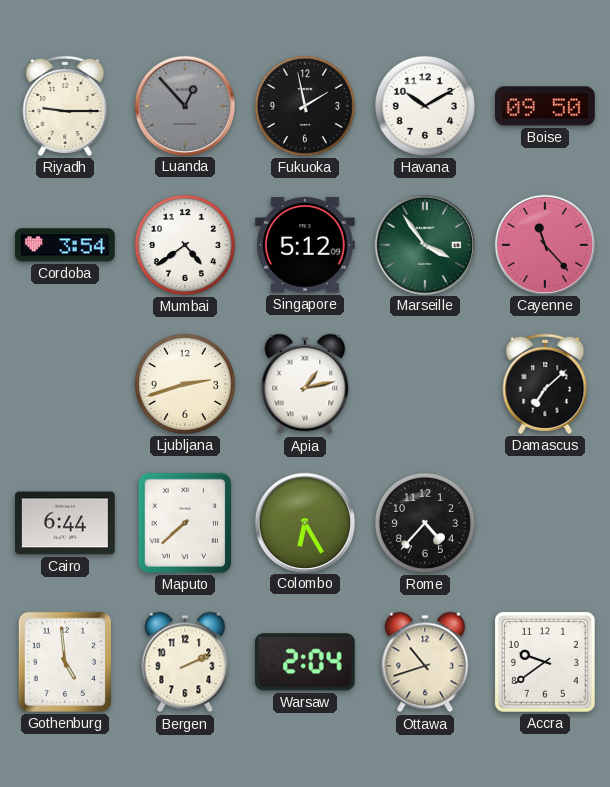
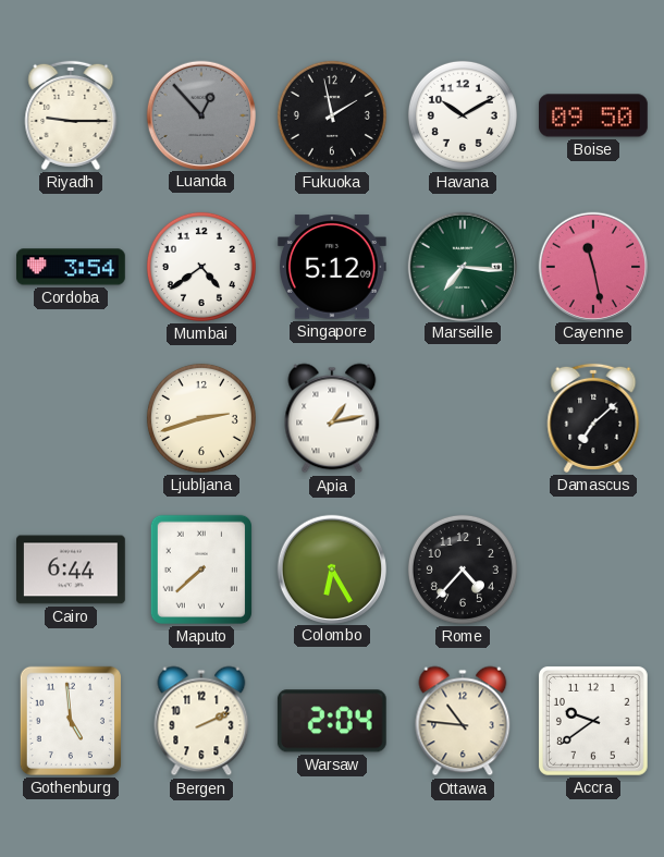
Marseille: 3:54 -> 7:16 (462, 266)
Cayenne: 11:23 -> 11:28 (592, 266)
Ottawa: 10:42 -> 10:46 (463, 721)
